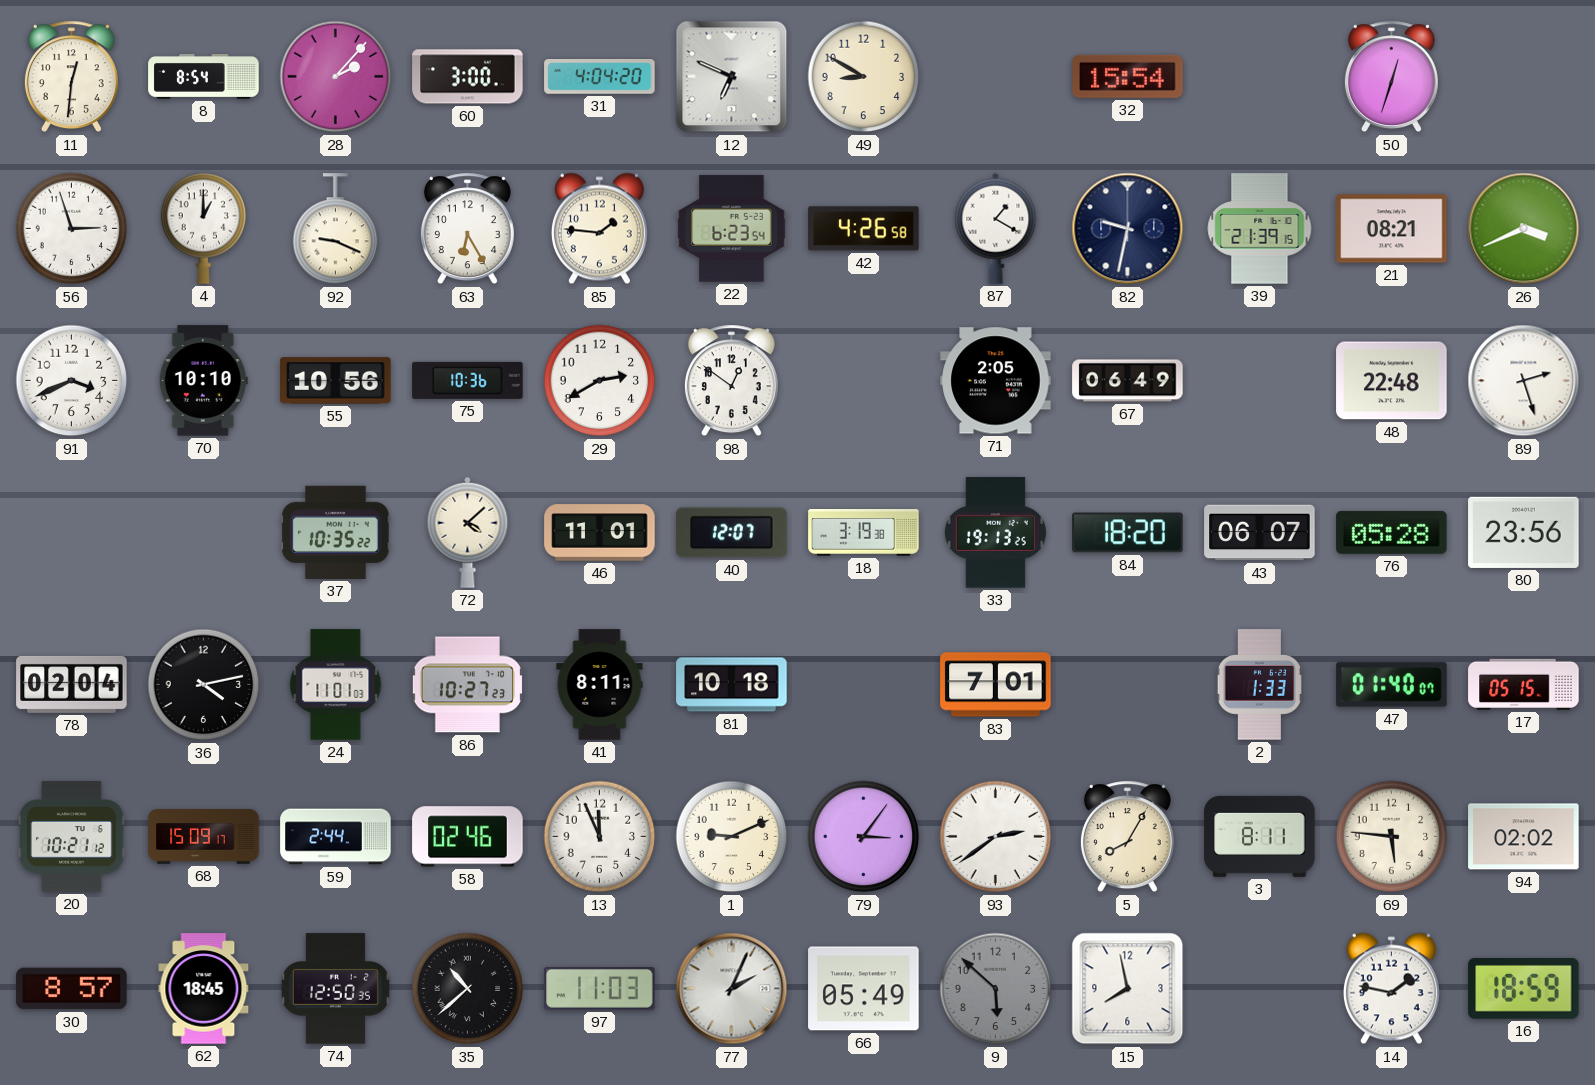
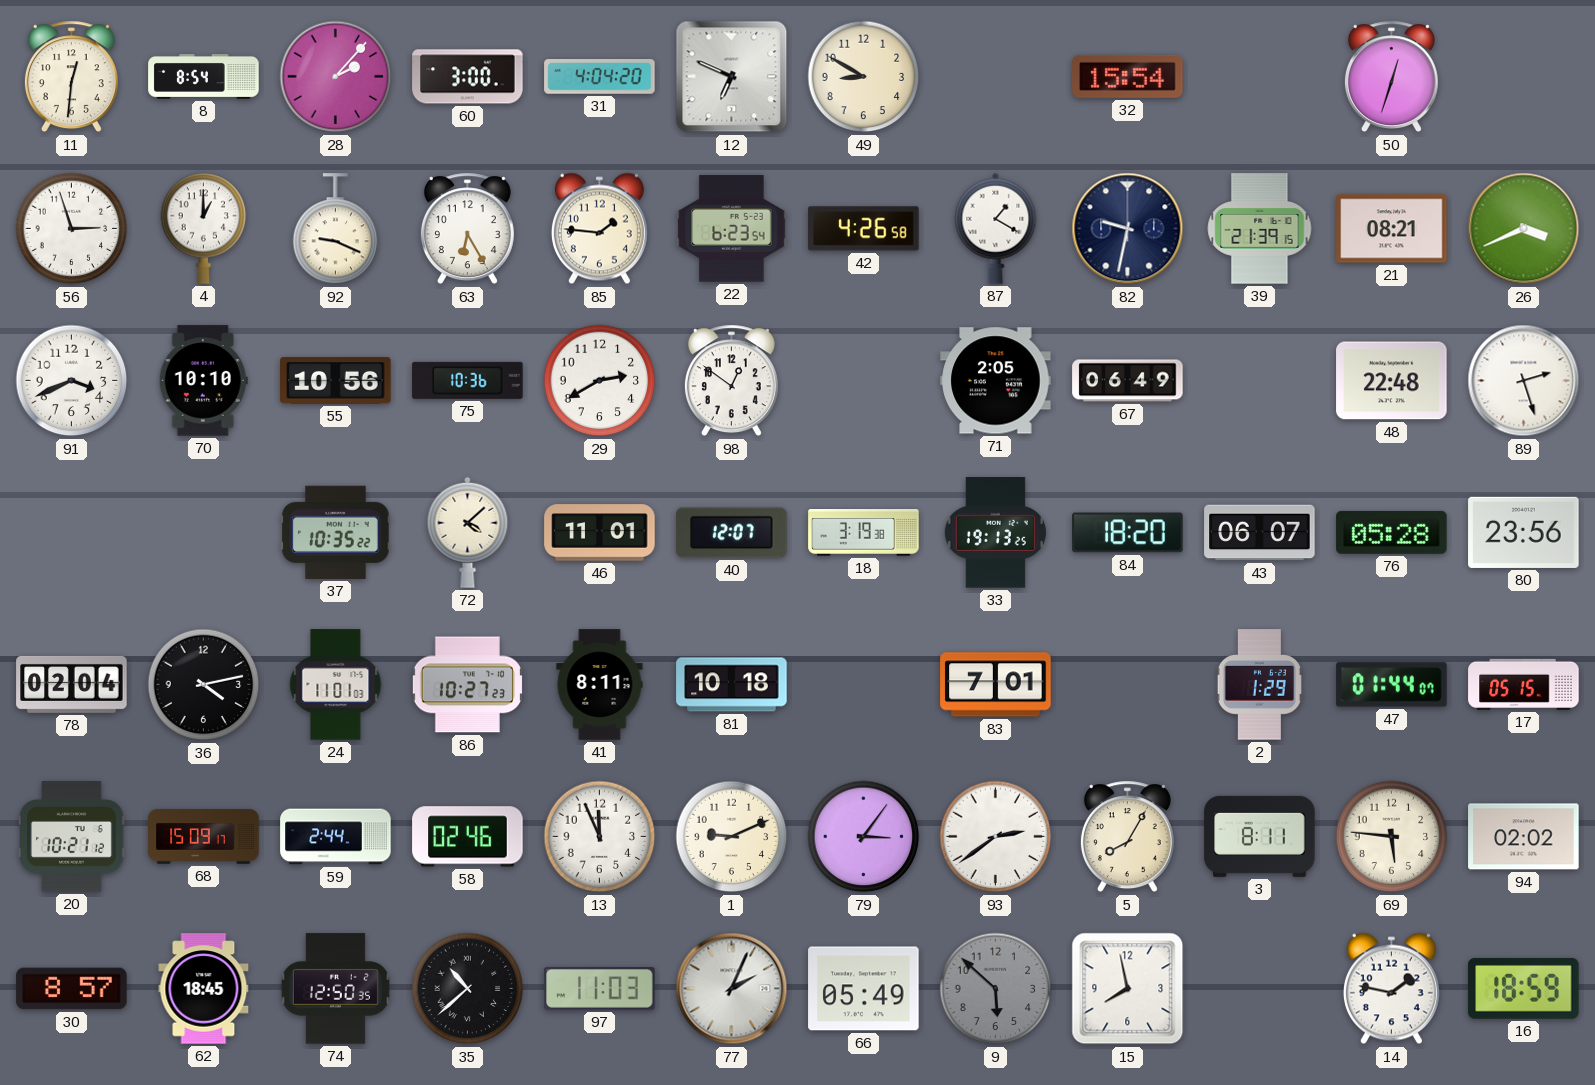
2: 1:33 -> 1:29 (1259, 685)
47: 01:40 -> 01:44 (1392, 685)
